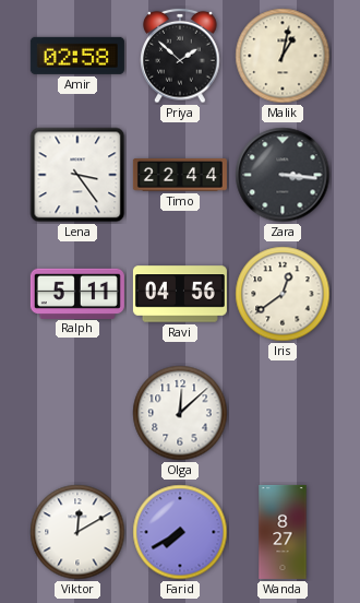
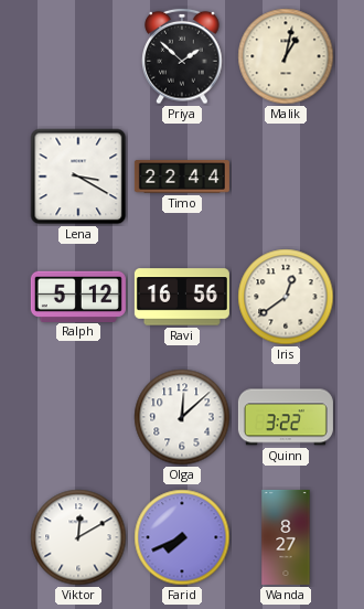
Amir: 02:58 -> none (77, 56)
Lena: 3:24 -> 3:20 (78, 177)
Zara: 3:16 -> none (283, 175)
Ralph: 5:11 -> 5:12 (78, 296)
Ravi: 04:56 -> 16:56 (182, 297)
Quinn: none -> 3:22 (286, 417)
Farid: 7:40 -> 7:41 (182, 537)
